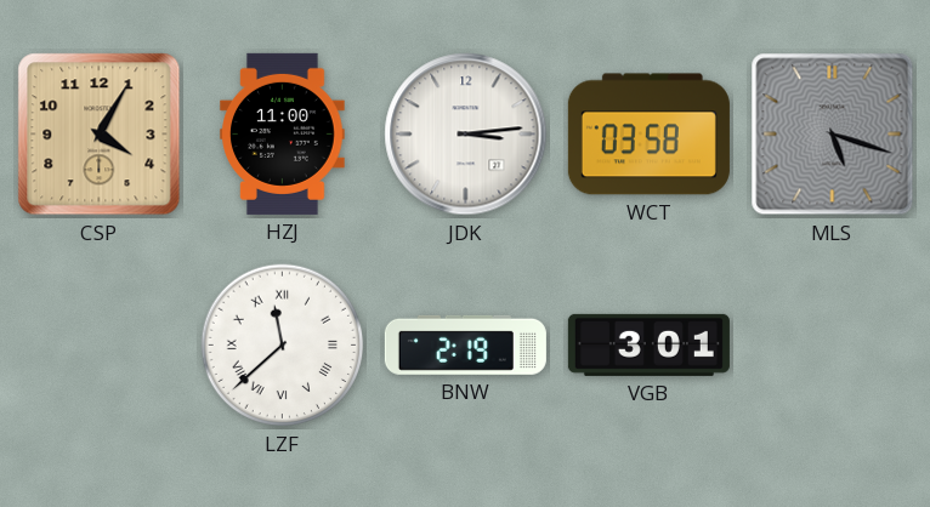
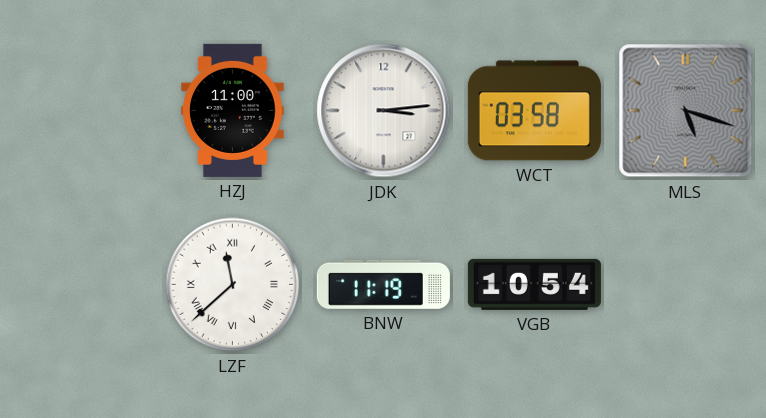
CSP: 4:05 -> none (100, 135)
BNW: 2:19 -> 11:19 (383, 284)
VGB: 3:01 -> 10:54 (534, 284)
